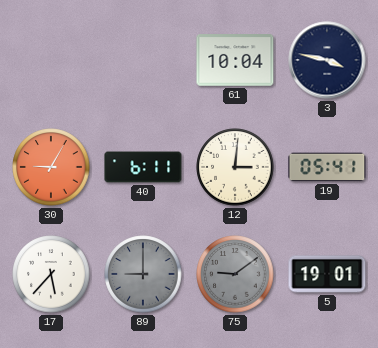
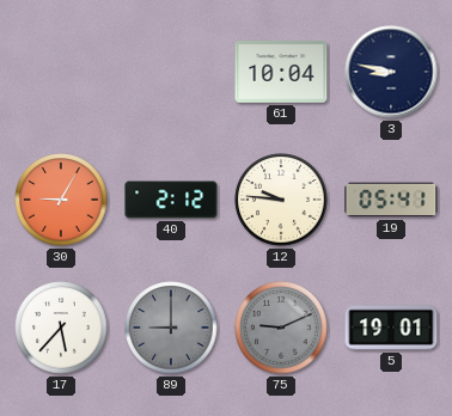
3: 3:47 -> 8:47 (391, 72)
40: 6:11 -> 2:12 (171, 200)
12: 3:01 -> 9:46 (281, 200)
75: 9:09 -> 9:11 (281, 328)
